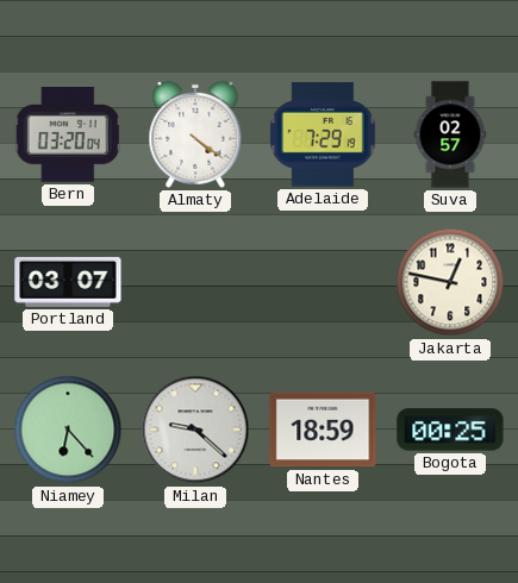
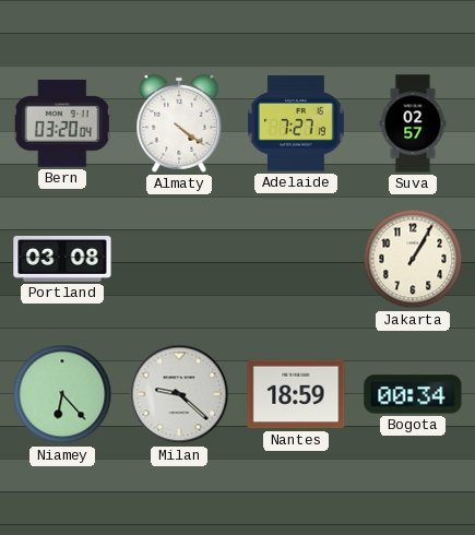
Adelaide: 7:29 -> 7:27 (296, 123)
Portland: 03:07 -> 03:08 (62, 259)
Jakarta: 12:47 -> 1:05 (413, 259)
Bogota: 00:25 -> 00:34 (413, 394)
